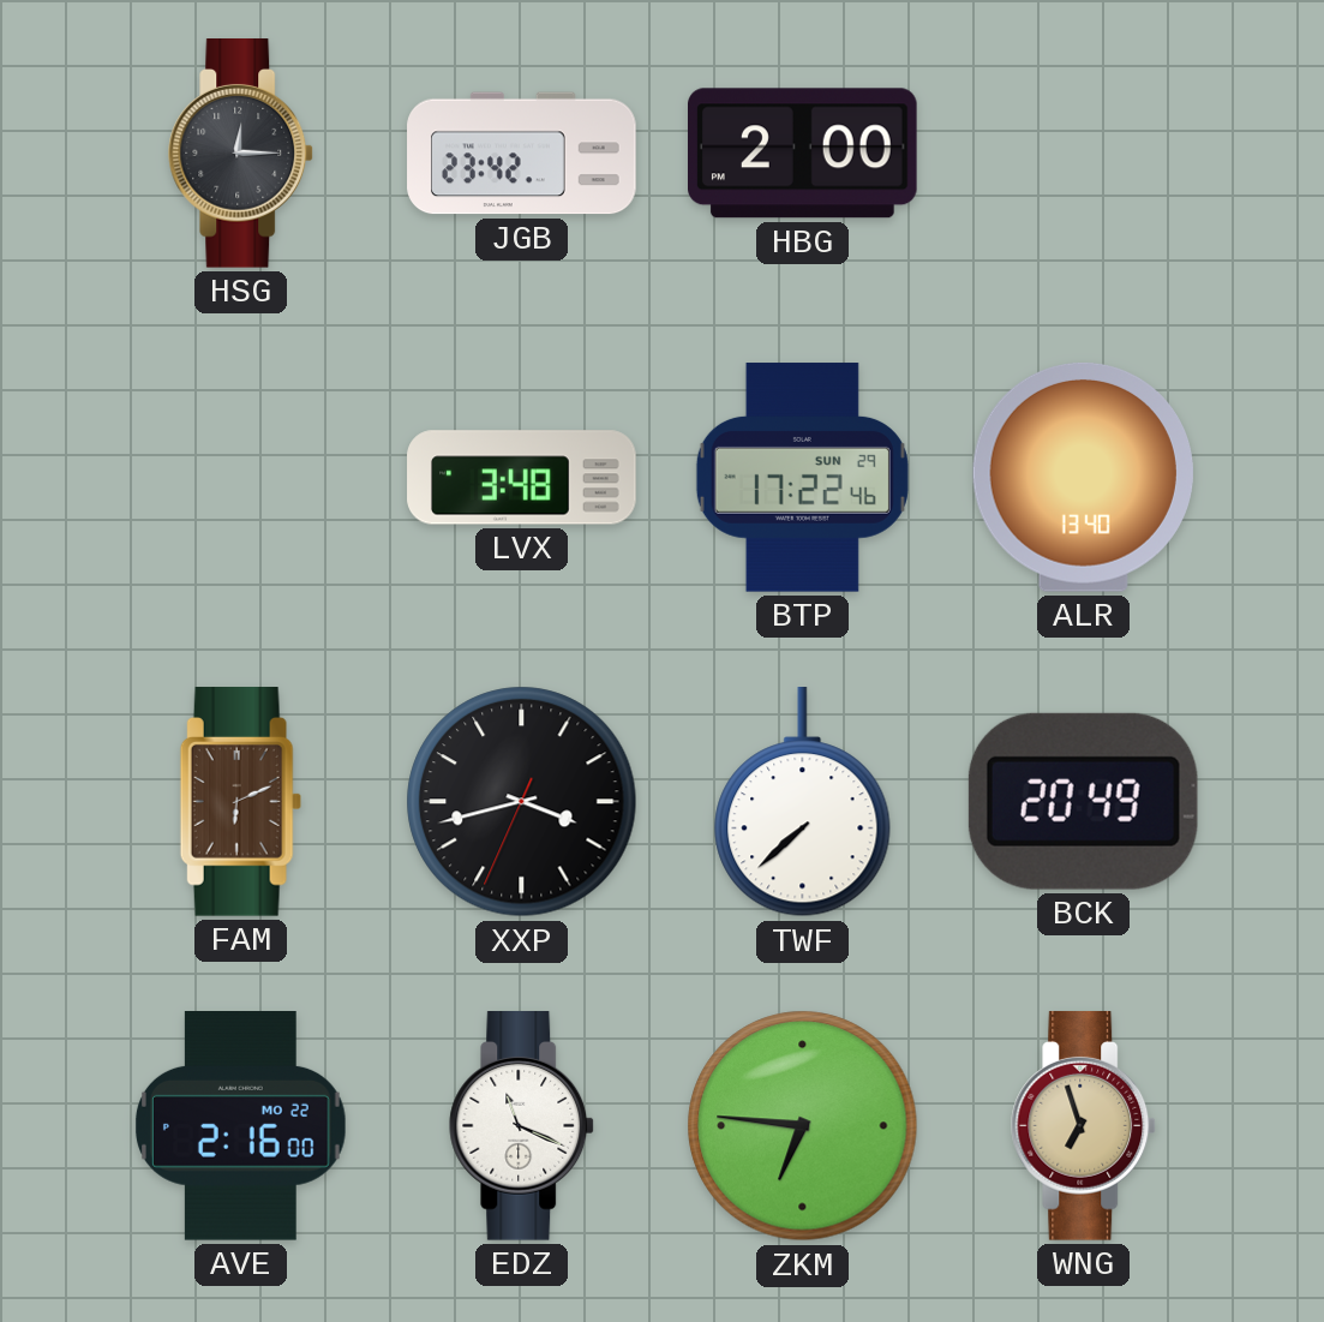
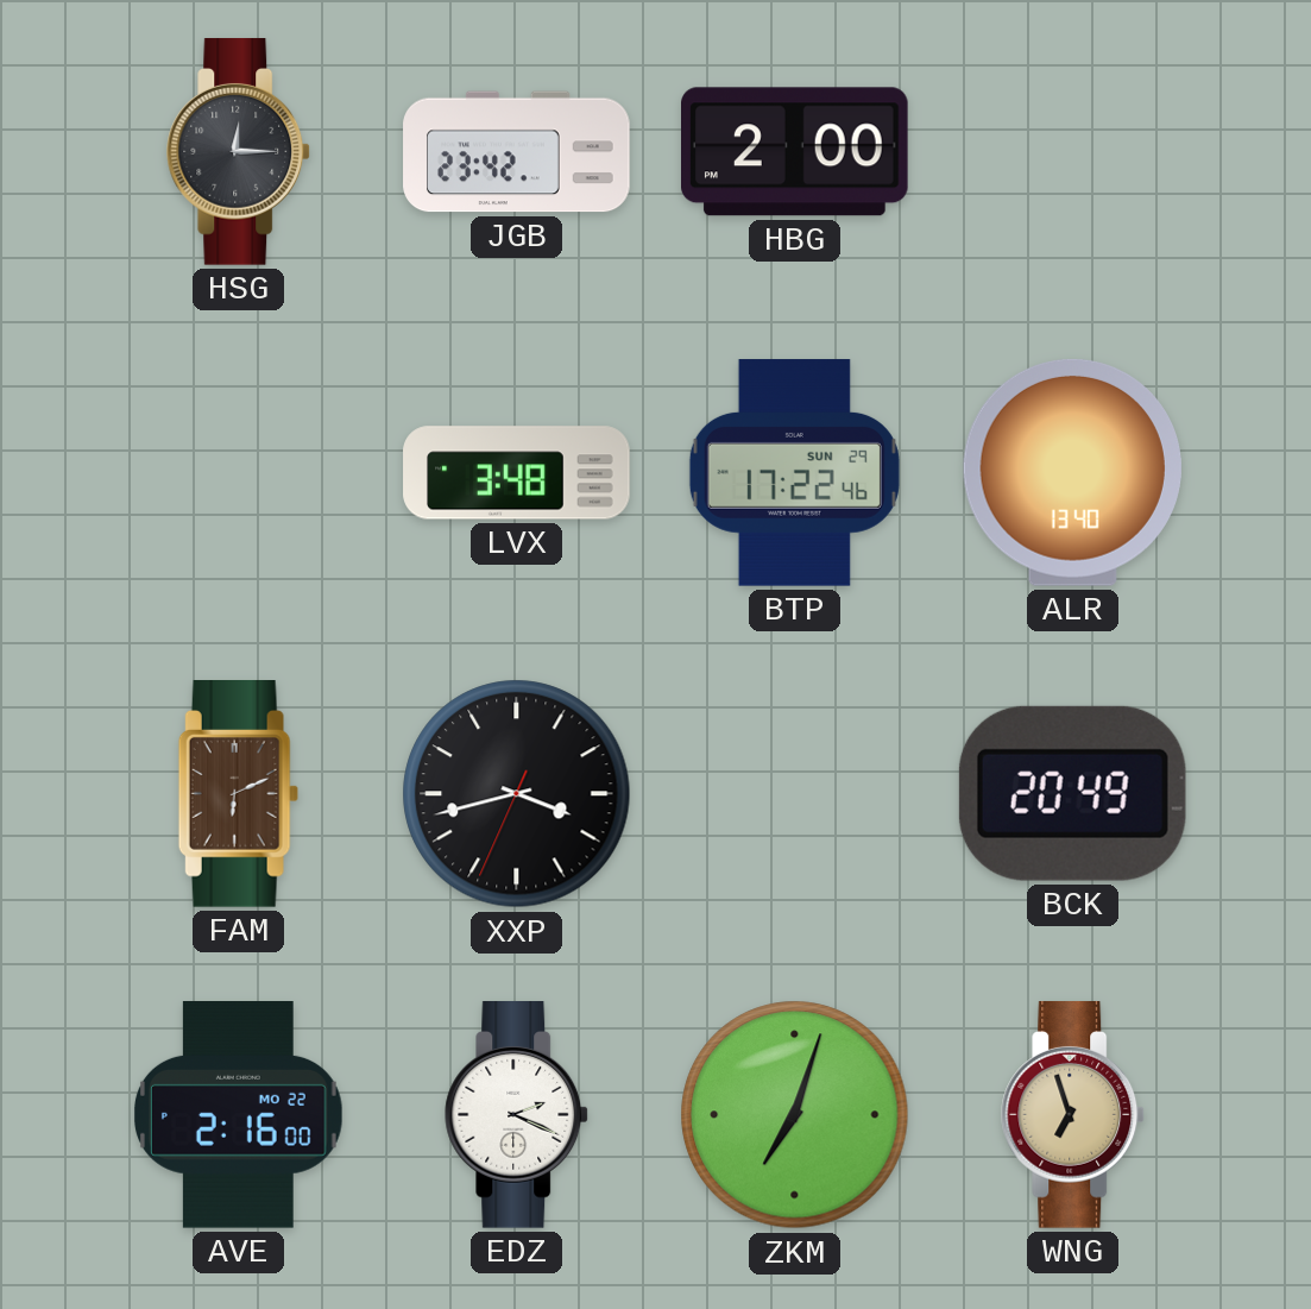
TWF: 7:38 -> none (803, 803)
EDZ: 11:19 -> 2:19 (517, 1115)
ZKM: 6:46 -> 7:03 (795, 1115)
